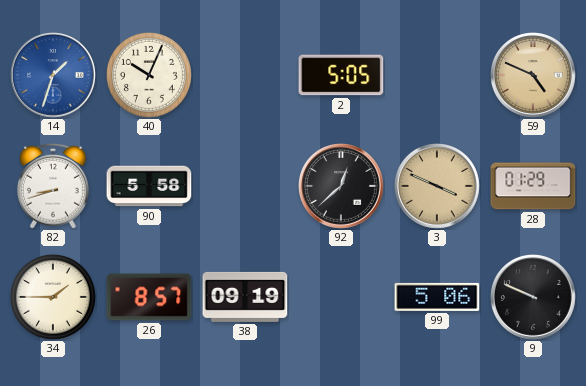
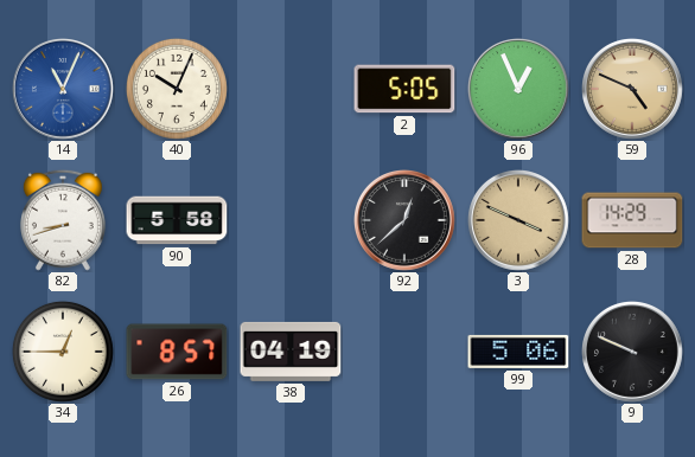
14: 1:33 -> 11:04 (64, 90)
96: none -> 12:56 (519, 90)
28: 01:29 -> 14:29 (632, 220)
34: 1:45 -> 12:45 (63, 352)
38: 09:19 -> 04:19 (291, 352)
